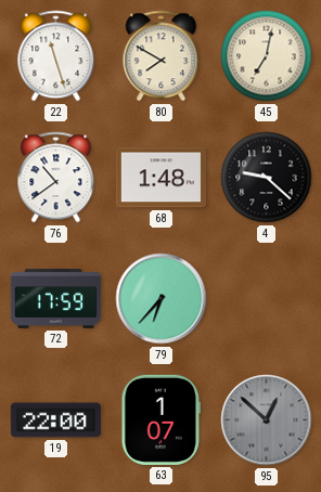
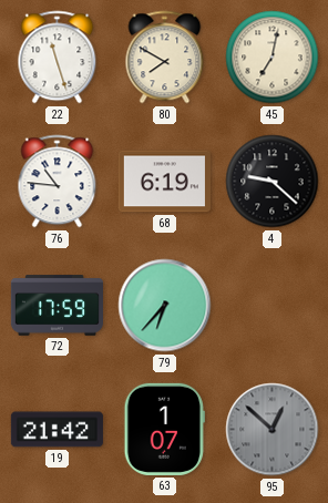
76: 10:39 -> 10:46 (58, 182)
68: 1:48 -> 6:19 (164, 182)
19: 22:00 -> 21:42 (57, 430)
